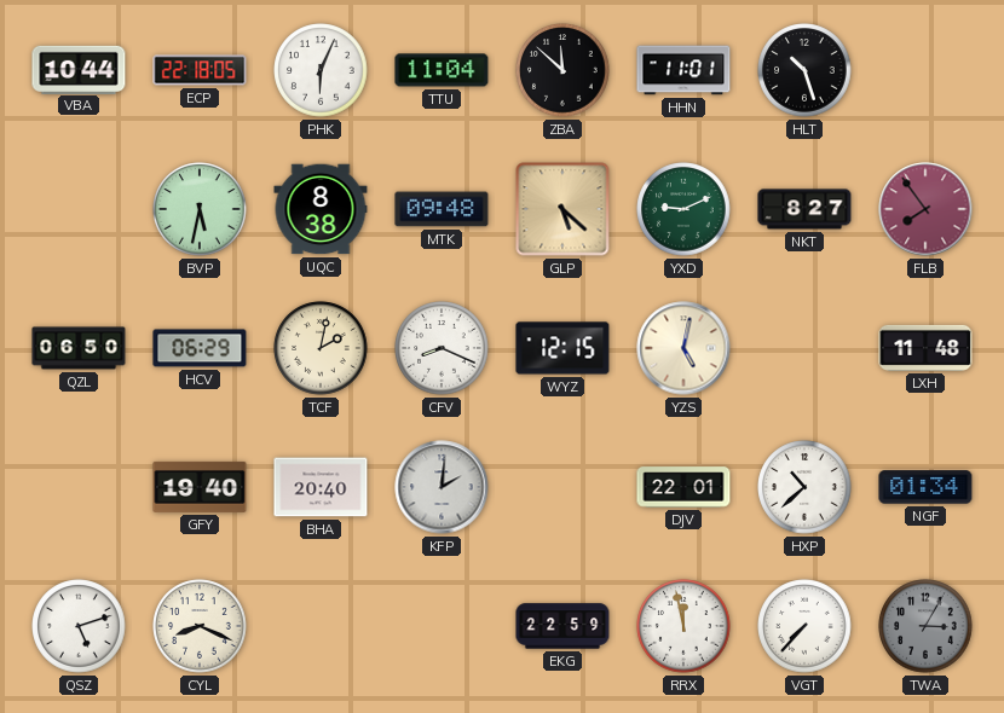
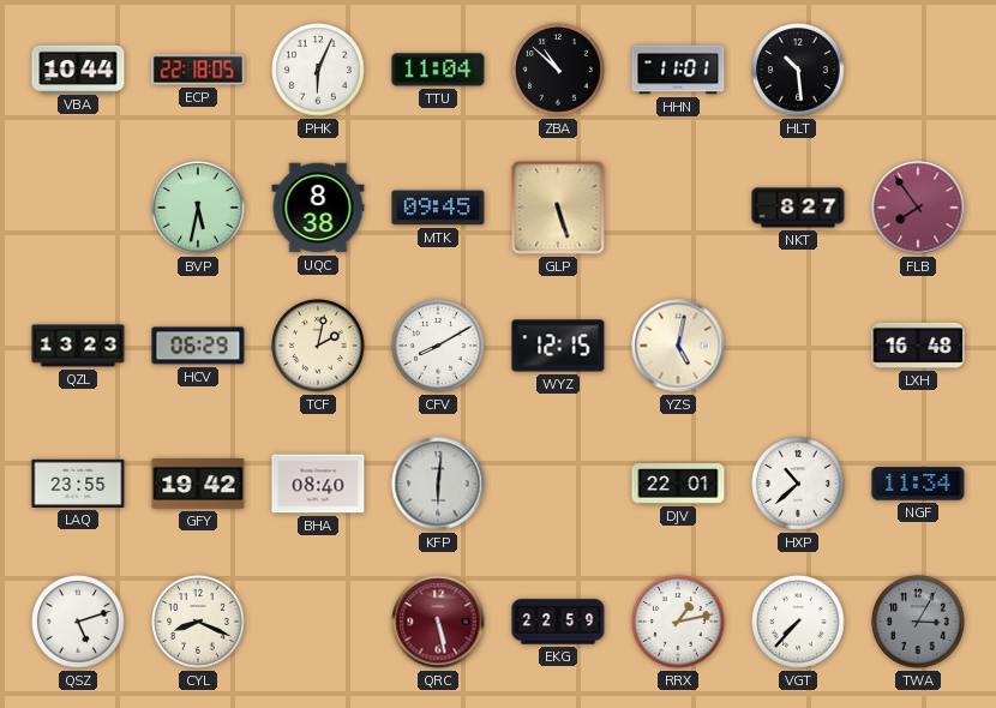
ZBA: 11:52 -> 10:52 (558, 70)
HLT: 10:27 -> 10:29 (798, 70)
MTK: 09:48 -> 09:45 (438, 208)
GLP: 5:22 -> 5:27 (558, 208)
YXD: 9:11 -> none (683, 209)
QZL: 06:50 -> 13:23 (78, 346)
CFV: 8:19 -> 8:10 (438, 346)
LXH: 11:48 -> 16:48 (918, 346)
LAQ: none -> 23:55 (78, 484)
GFY: 19:40 -> 19:42 (198, 484)
BHA: 20:40 -> 08:40 (318, 484)
KFP: 2:01 -> 6:01 (438, 484)
NGF: 01:34 -> 11:34 (918, 484)
QRC: none -> 5:28 (438, 622)
RRX: 11:58 -> 1:13 (678, 622)
